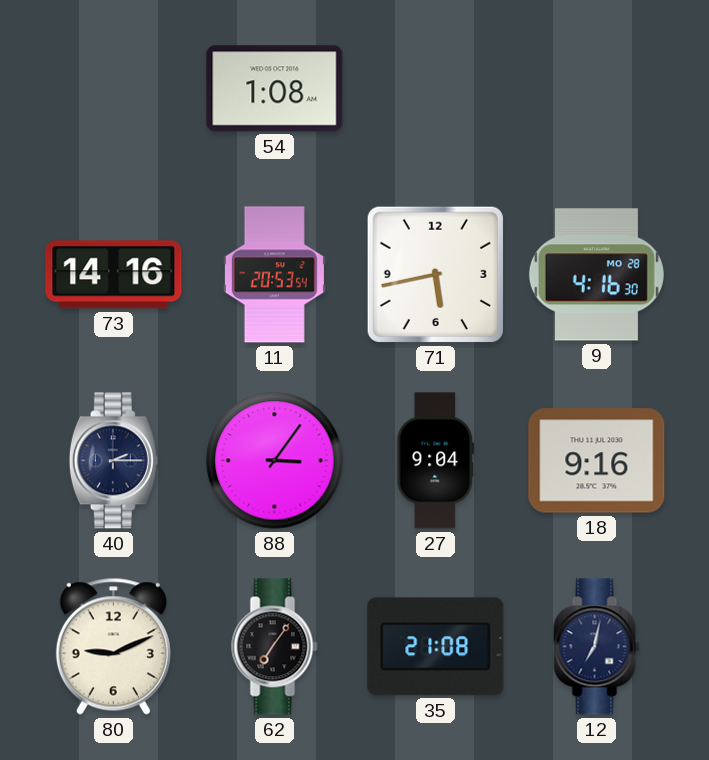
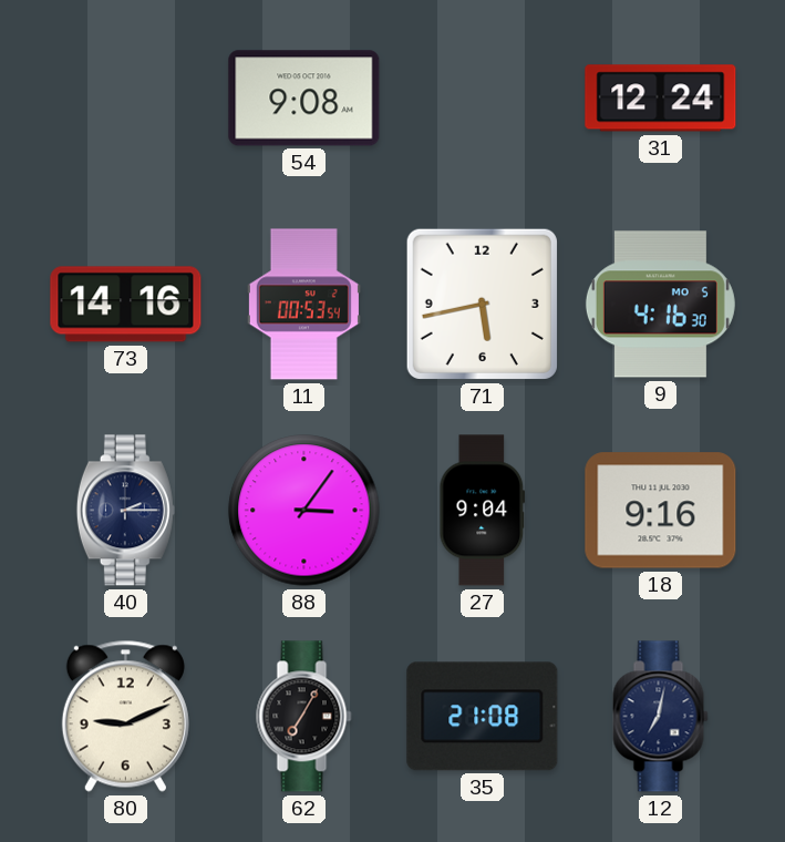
54: 1:08 -> 9:08 (304, 99)
31: none -> 12:24 (661, 99)
11: 20:53 -> 00:53 (303, 305)
9 date: MO 28 -> MO 5 (660, 305)
62: 7:06 -> 7:05 (304, 717)
